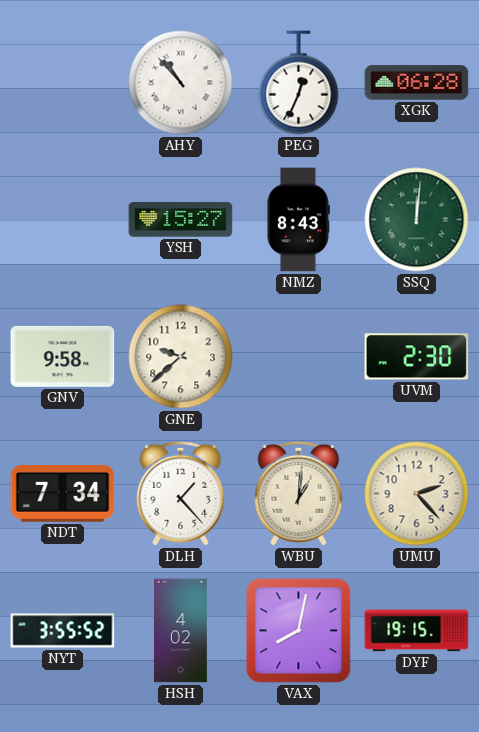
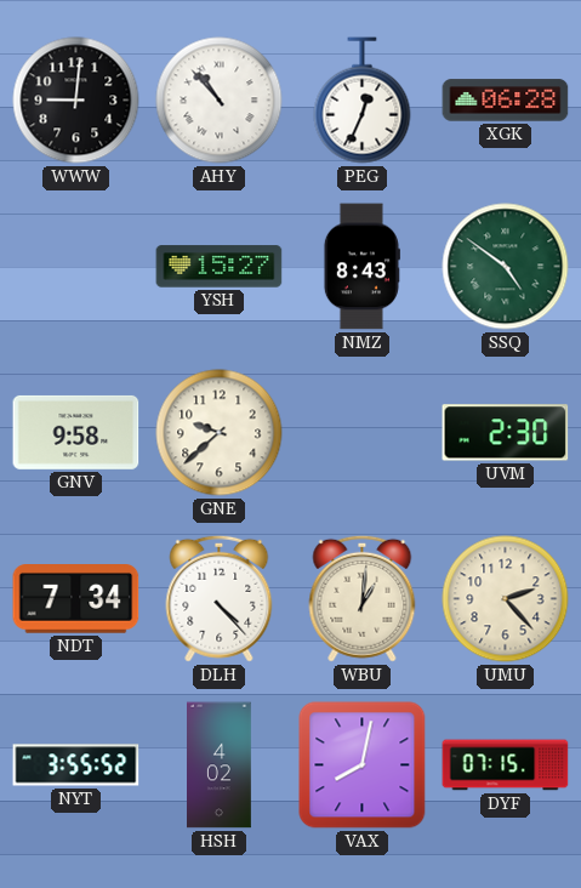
WWW: none -> 9:01 (76, 101)
SSQ: 12:01 -> 4:51 (506, 267)
DLH: 1:23 -> 4:23 (220, 598)
DYF: 19:15 -> 07:15 (506, 765)
